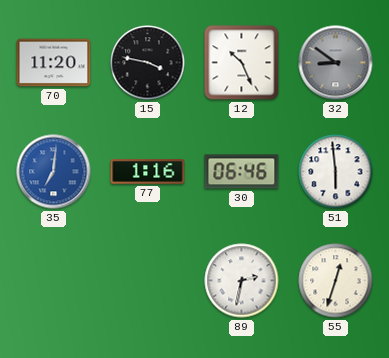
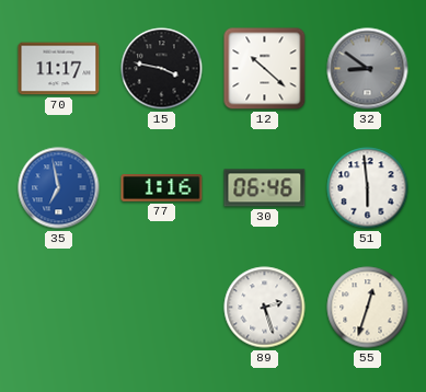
70: 11:20 -> 11:17 (59, 69)
12: 10:26 -> 10:22 (265, 69)
35: 7:01 -> 6:58 (59, 188)
89: 2:32 -> 2:27 (265, 308)
